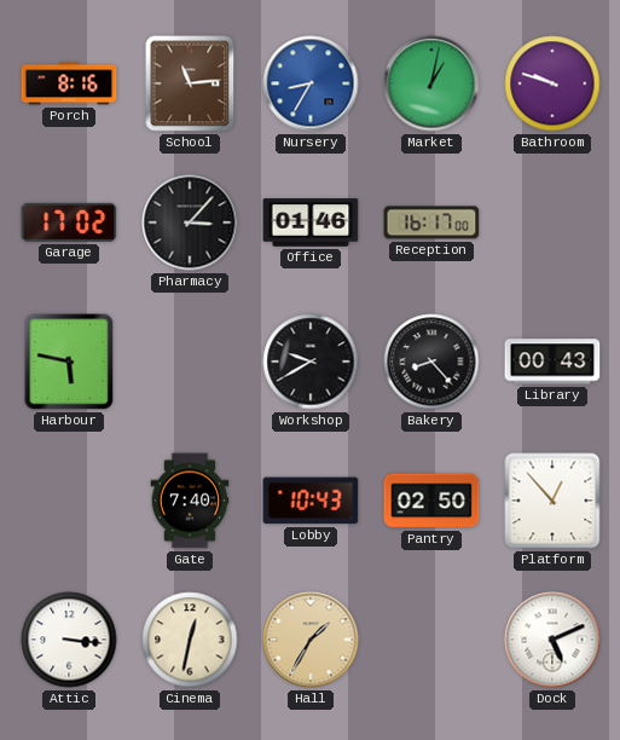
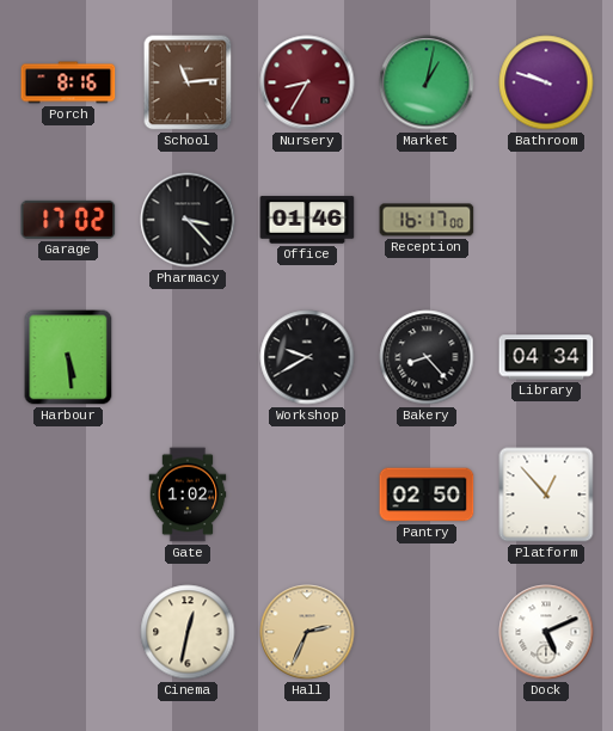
Nursery dial: blue -> burgundy (307, 82)
Pharmacy: 3:07 -> 3:23 (188, 220)
Harbour: 5:47 -> 5:29 (68, 357)
Library: 00:43 -> 04:34 (546, 357)
Gate: 7:40 -> 1:02 (188, 494)
Lobby: 10:43 -> none (311, 501)
Attic: 3:16 -> none (69, 640)
Hall: 1:35 -> 2:34 (307, 632)
